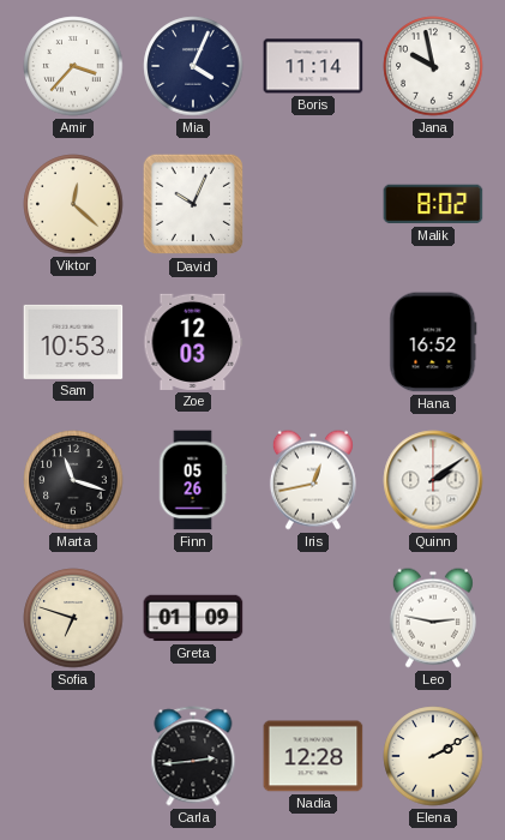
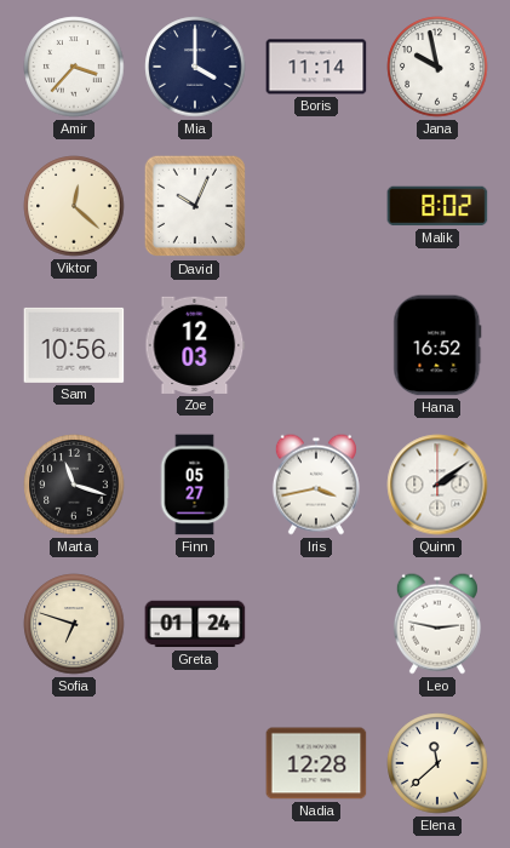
Mia: 4:04 -> 4:00 (195, 67)
Sam: 10:53 -> 10:56 (74, 345)
Finn: 05:26 -> 05:27 (195, 485)
Iris: 12:43 -> 3:43 (316, 485)
Greta: 01:09 -> 01:24 (195, 624)
Carla: 2:44 -> none (193, 756)
Elena: 2:10 -> 11:38 (437, 763)
